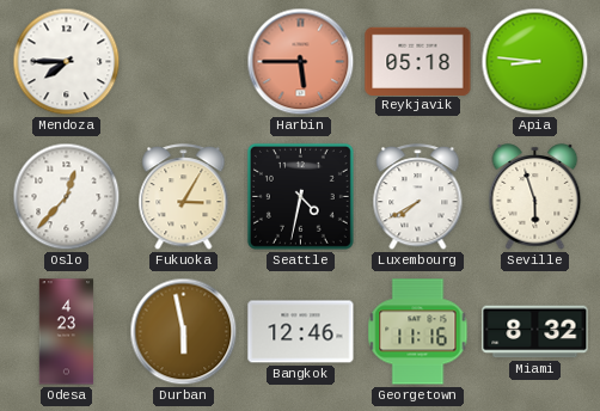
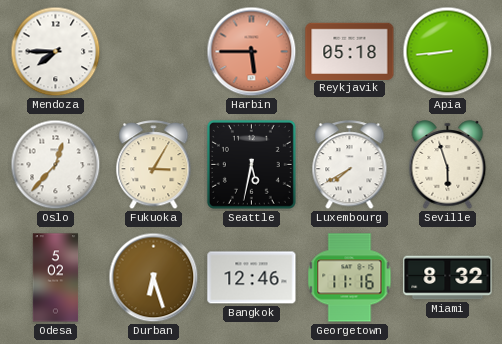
Apia: 8:46 -> 8:44 (448, 52)
Seattle: 4:32 -> 5:32 (251, 164)
Odesa: 4:23 -> 5:02 (56, 278)
Durban: 5:58 -> 6:27 (154, 278)
